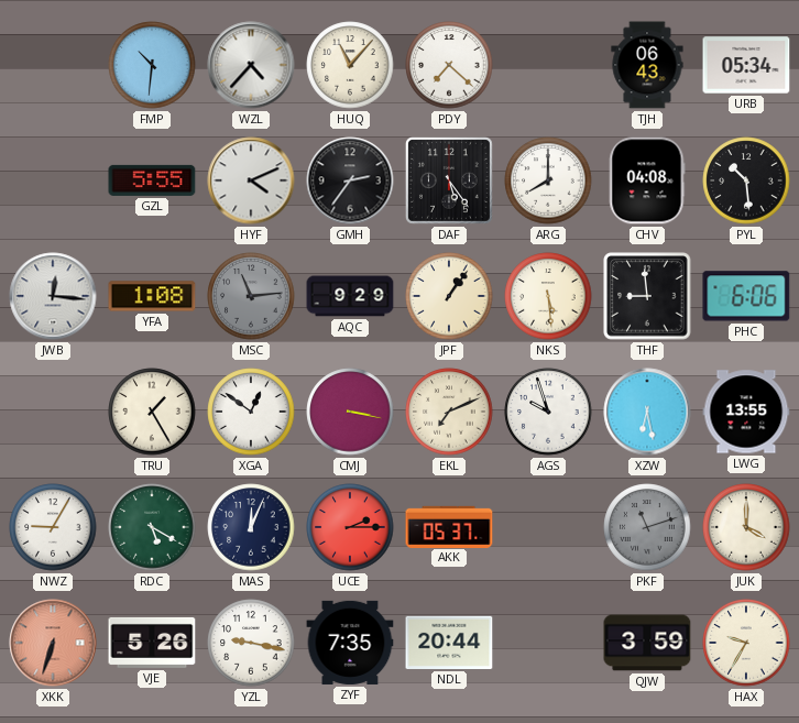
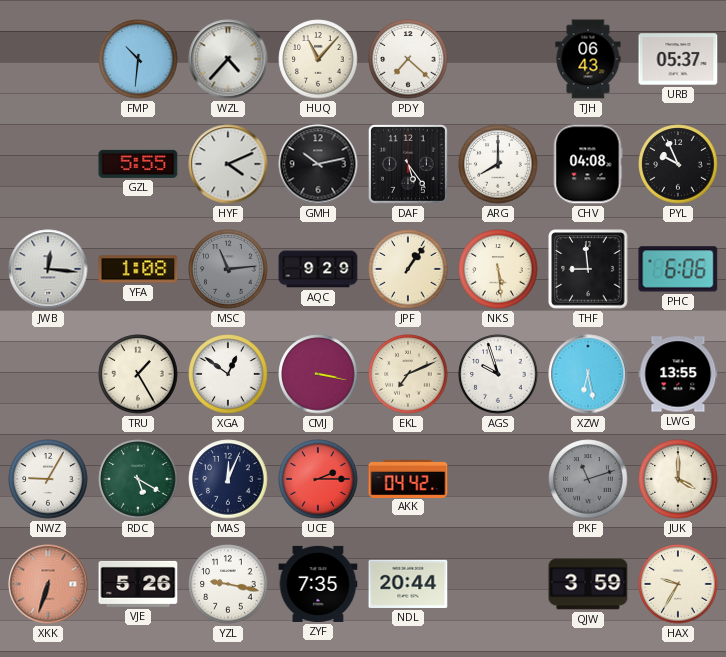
URB: 05:34 -> 05:37 (678, 59)
GMH: 2:36 -> 10:13 (318, 164)
PYL: 10:29 -> 9:56 (678, 164)
AKK: 05:37 -> 04:42 (408, 478)
